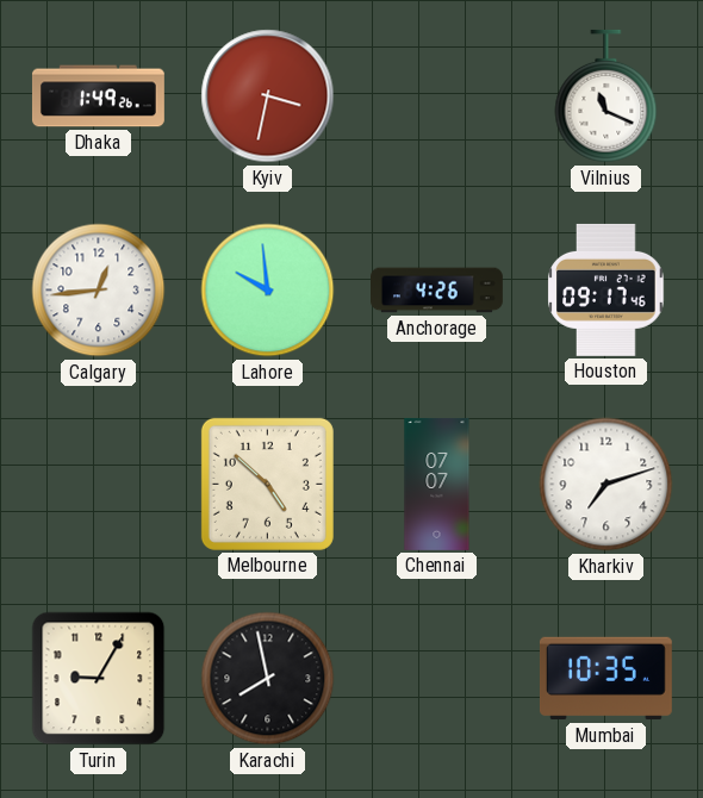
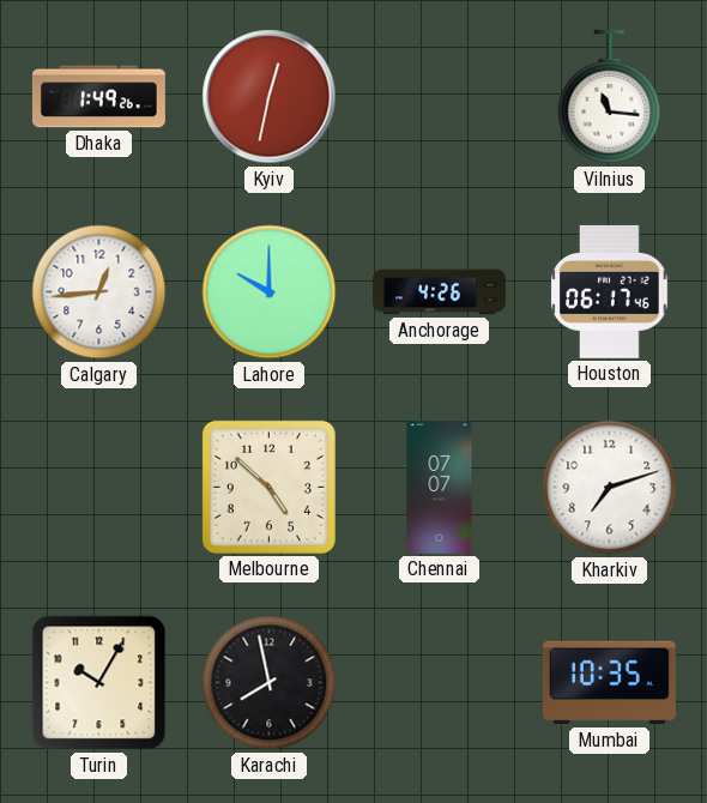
Kyiv: 3:32 -> 12:32 (270, 97)
Vilnius: 11:19 -> 11:16 (610, 97)
Lahore: 9:59 -> 10:00 (270, 292)
Houston: 09:17 -> 06:17 (610, 291)
Turin: 9:05 -> 10:05 (99, 683)
